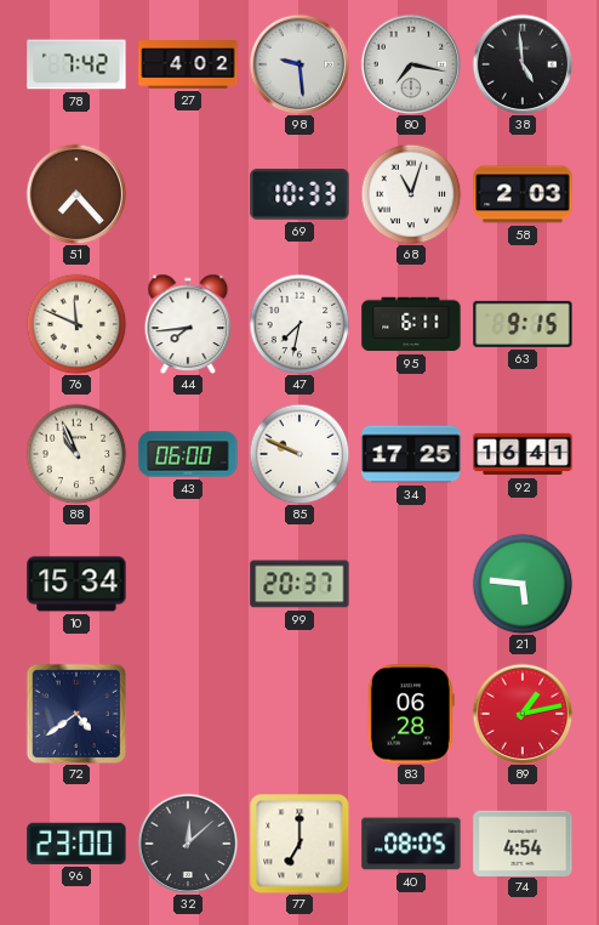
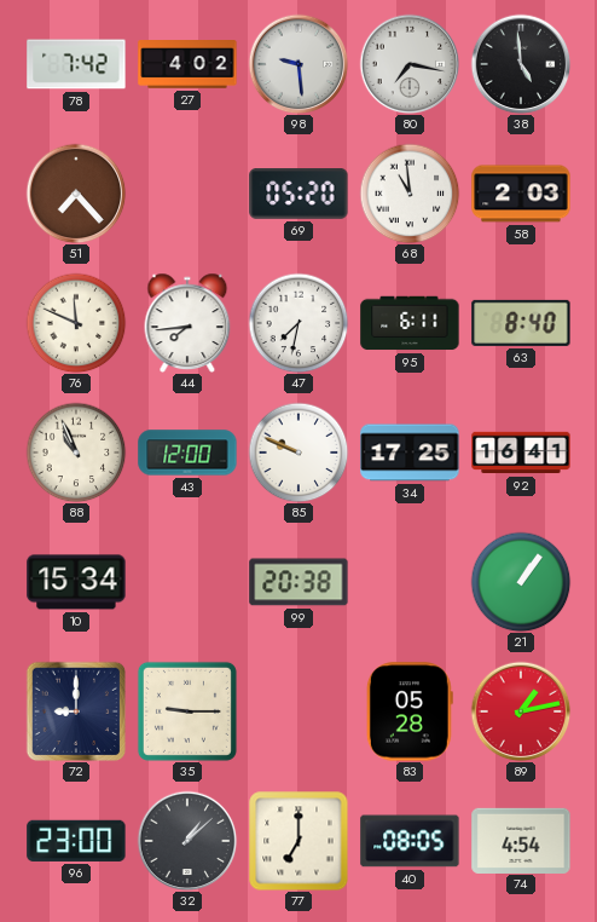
69: 10:33 -> 05:20 (298, 195)
68: 11:03 -> 10:59 (410, 194)
63: 9:15 -> 8:40 (521, 323)
43: 06:00 -> 12:00 (187, 453)
99: 20:37 -> 20:38 (298, 582)
21: 5:46 -> 1:06 (521, 582)
72: 4:39 -> 9:00 (75, 710)
35: none -> 9:15 (187, 711)
83: 06:28 -> 05:28 (410, 711)
32: 12:08 -> 1:08 (187, 841)
